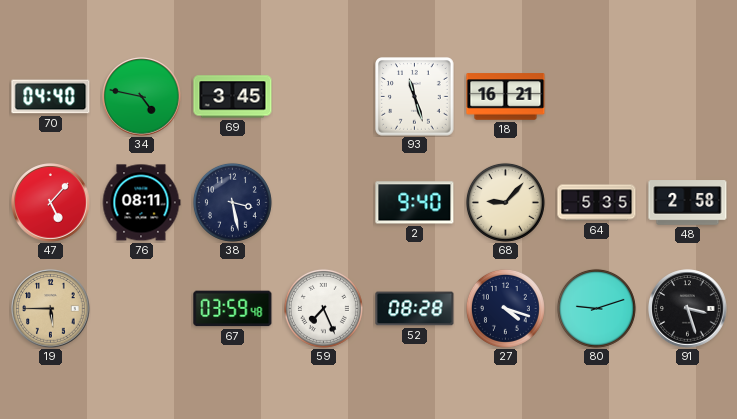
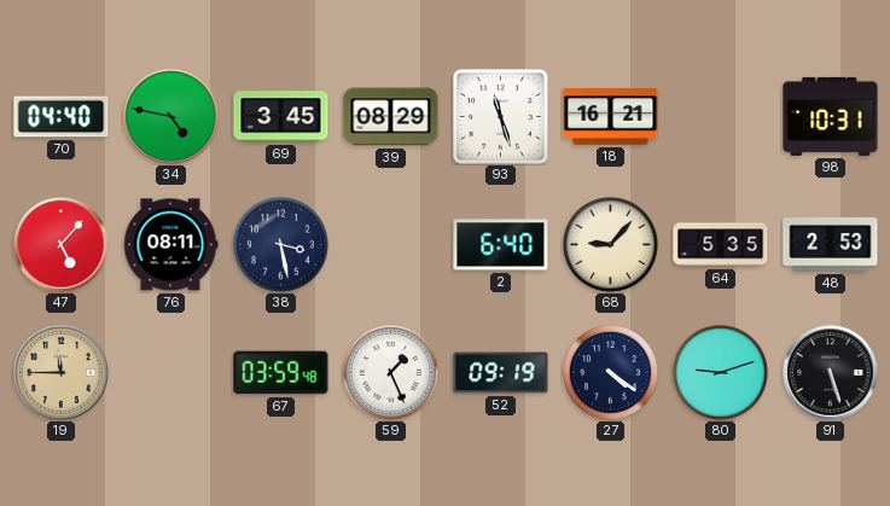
39: none -> 08:29 (391, 117)
98: none -> 10:31 (831, 116)
2: 9:40 -> 6:40 (501, 245)
48: 2:58 -> 2:53 (831, 245)
19: 5:45 -> 11:45 (62, 373)
59: 7:26 -> 1:26 (390, 372)
52: 08:28 -> 09:19 (501, 373)
27: 4:18 -> 4:21 (610, 372)
91: 3:27 -> 5:27 (831, 373)
